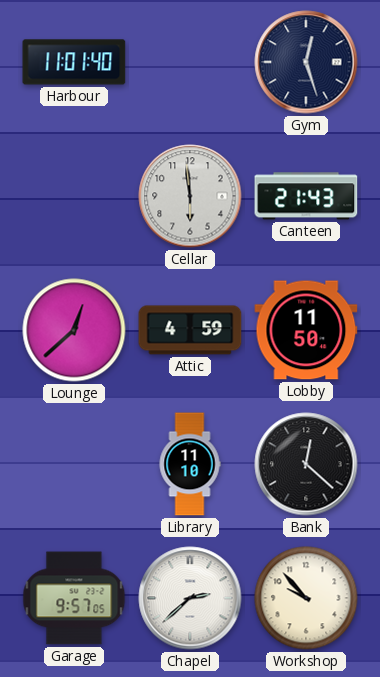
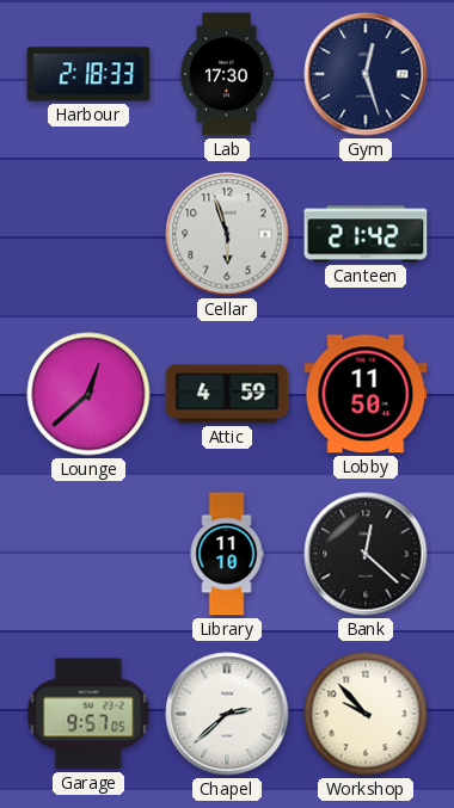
Harbour: 11:01 -> 2:18 (88, 74)
Lab: none -> 17:30 (227, 74)
Cellar: 5:59 -> 5:57 (227, 234)
Canteen: 21:43 -> 21:42 (366, 234)
